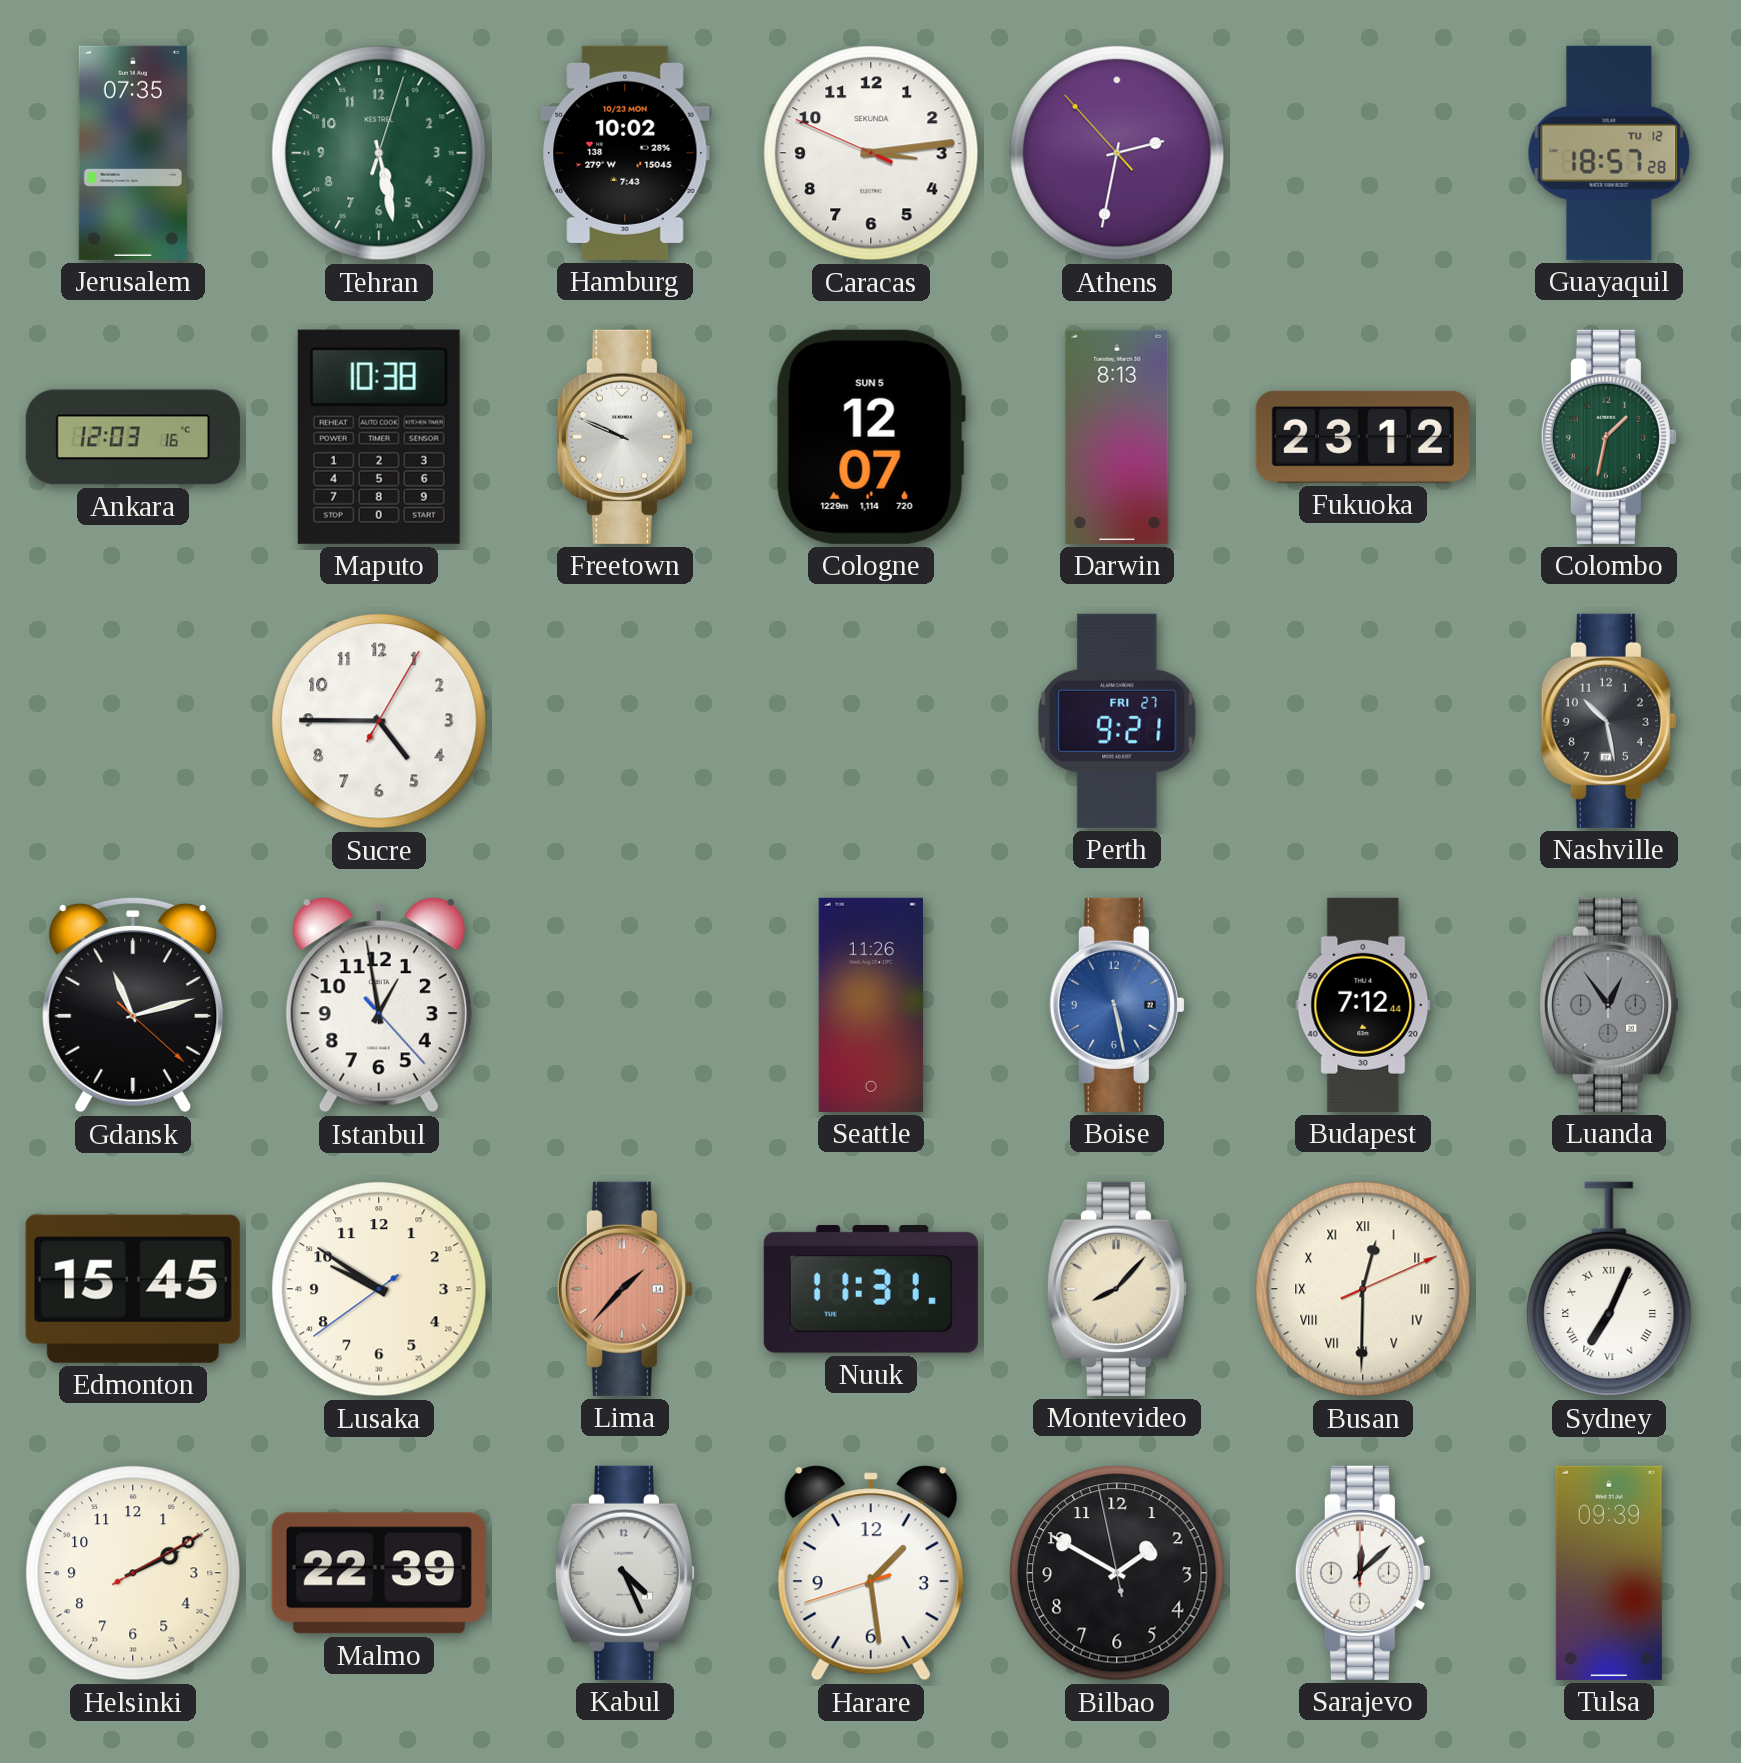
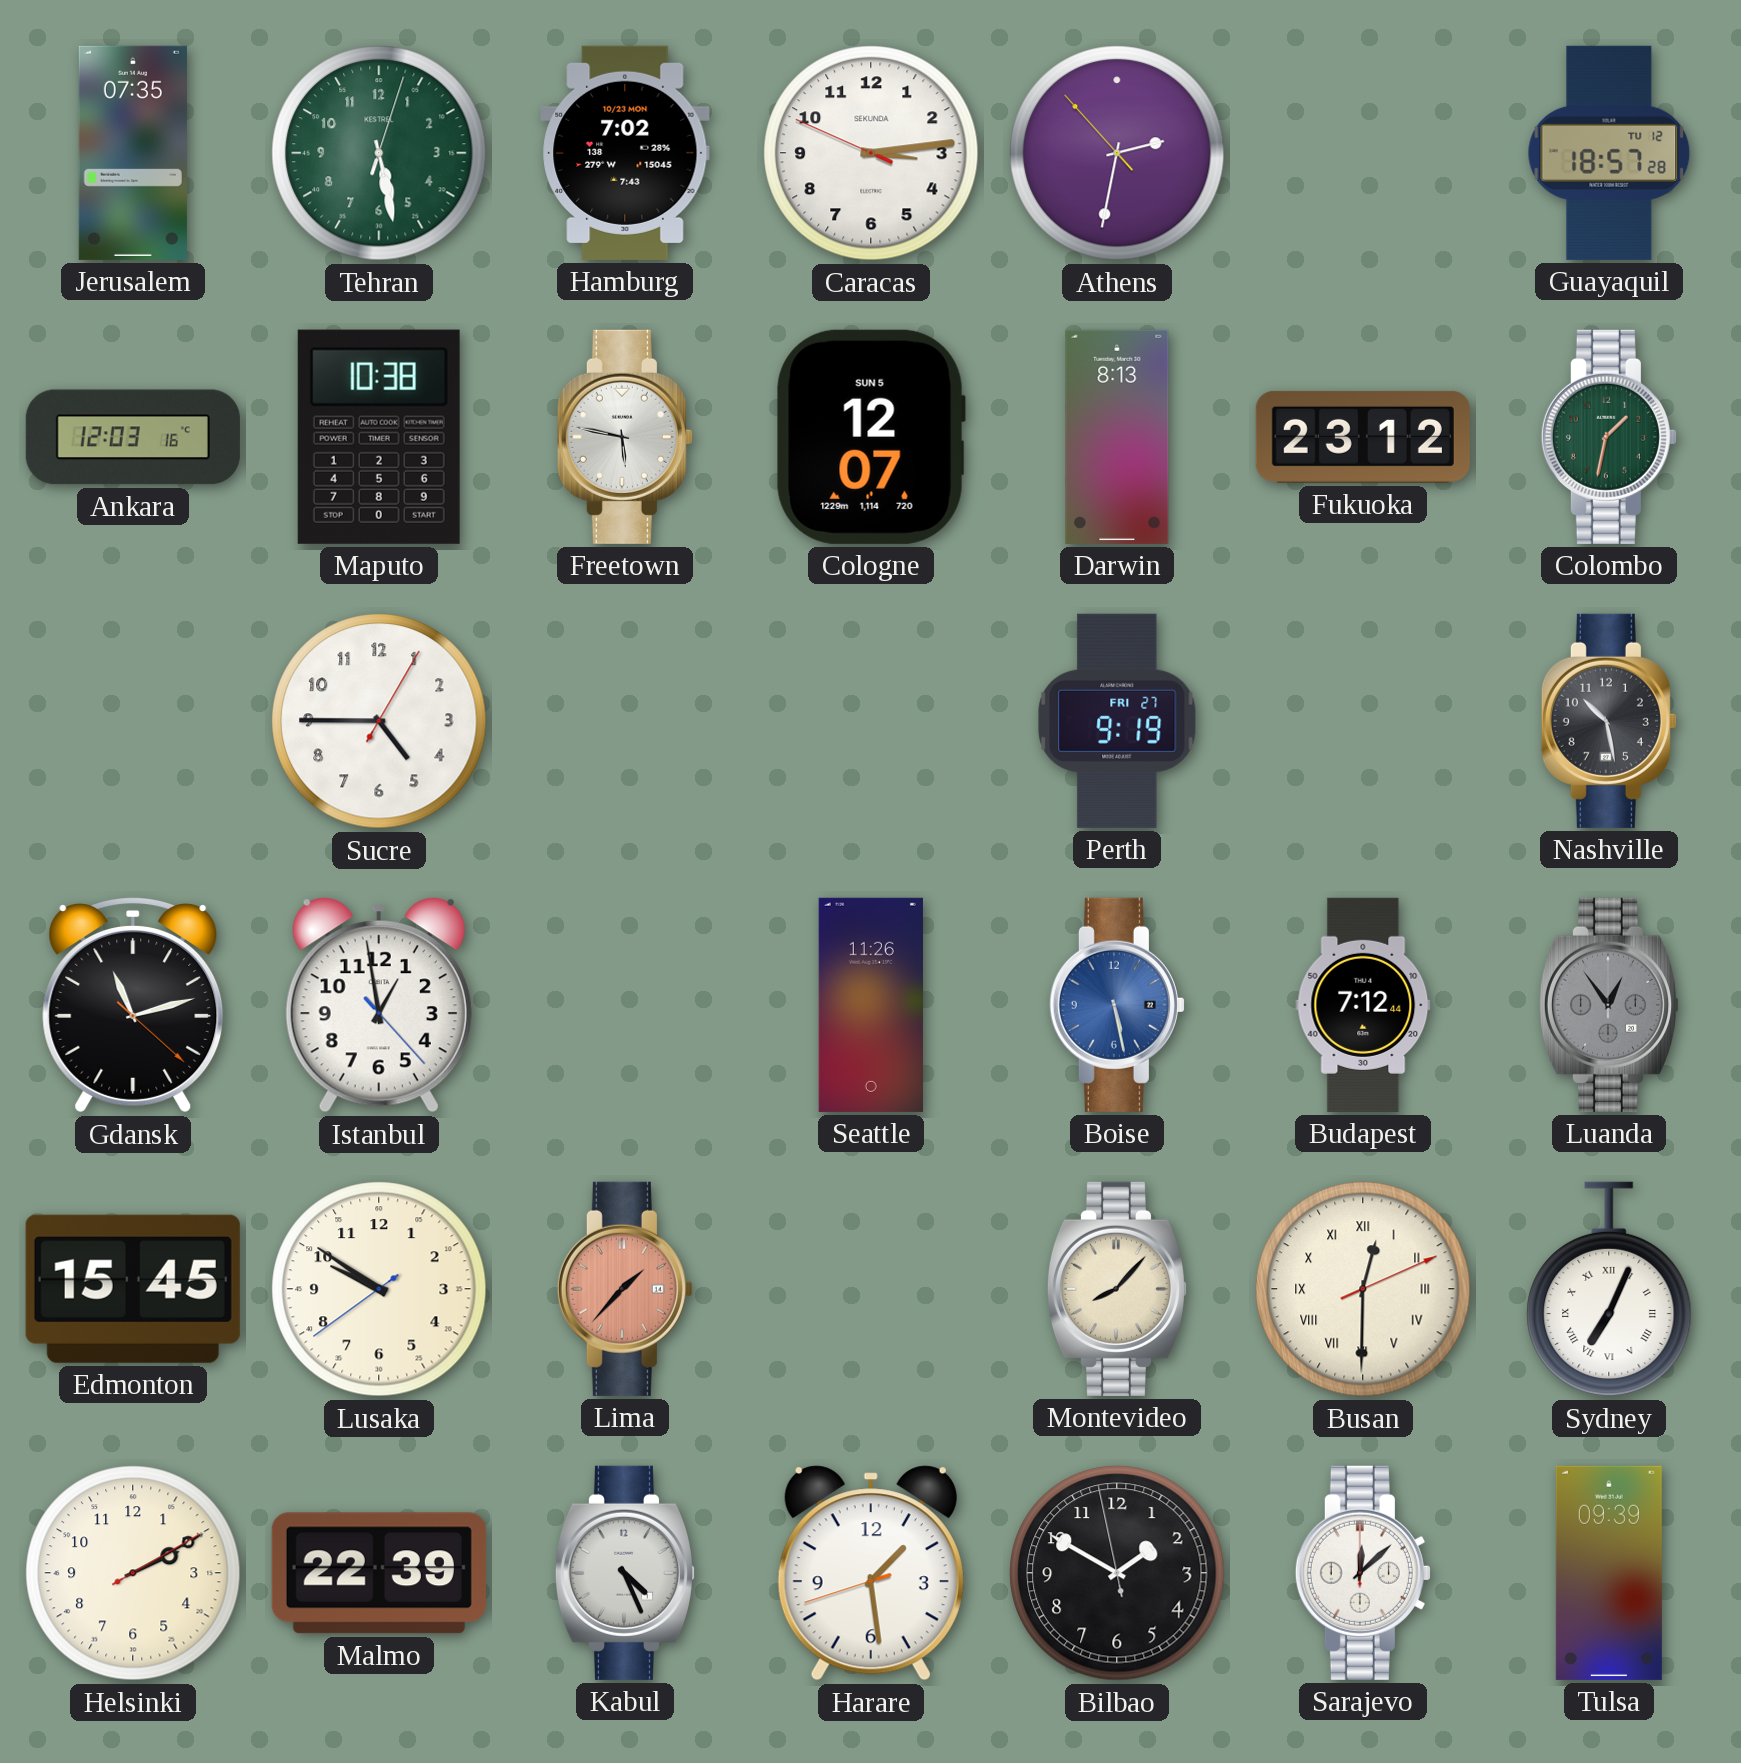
Hamburg: 10:02 -> 7:02 (625, 153)
Freetown: 9:49 -> 5:47 (625, 437)
Perth: 9:21 -> 9:19 (1117, 721)
Nuuk: 11:31 -> none (871, 1290)
